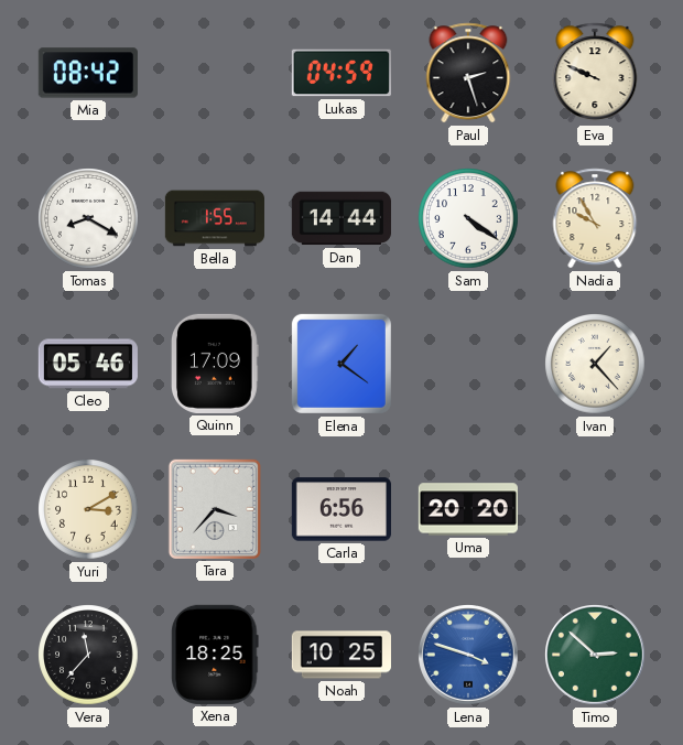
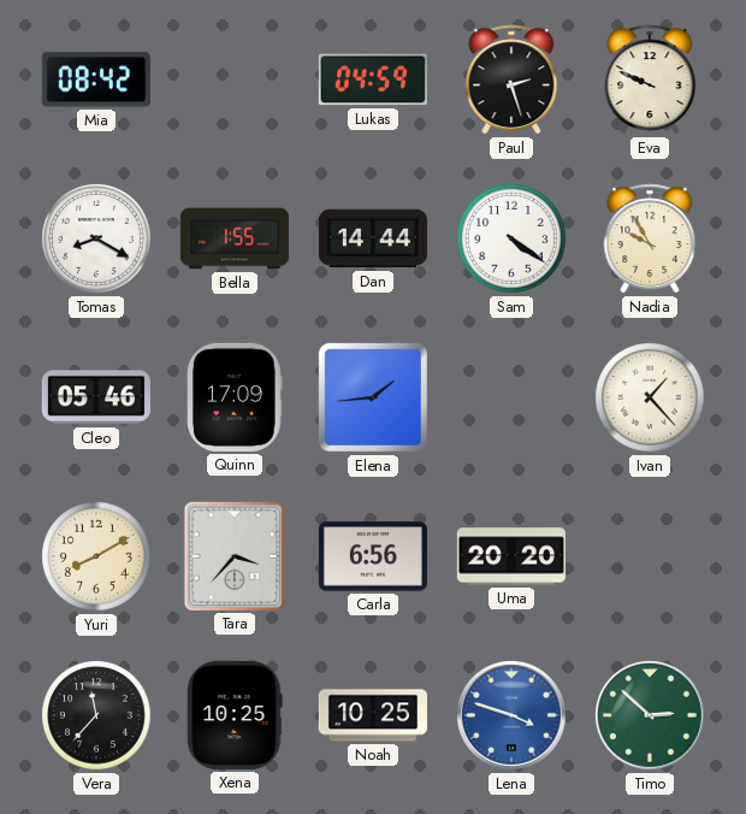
Elena: 1:21 -> 1:44 (373, 397)
Yuri: 3:10 -> 8:10 (96, 556)
Xena: 18:25 -> 10:25 (235, 715)
